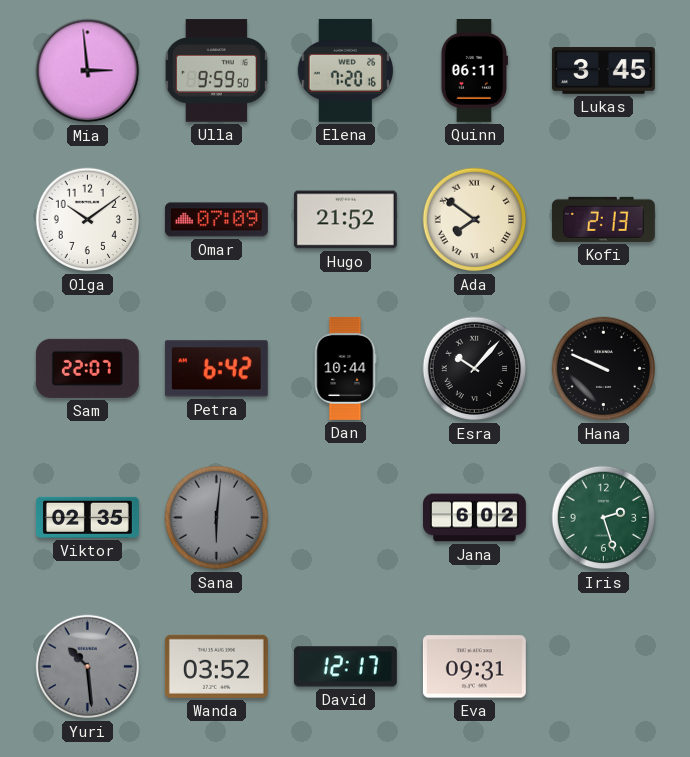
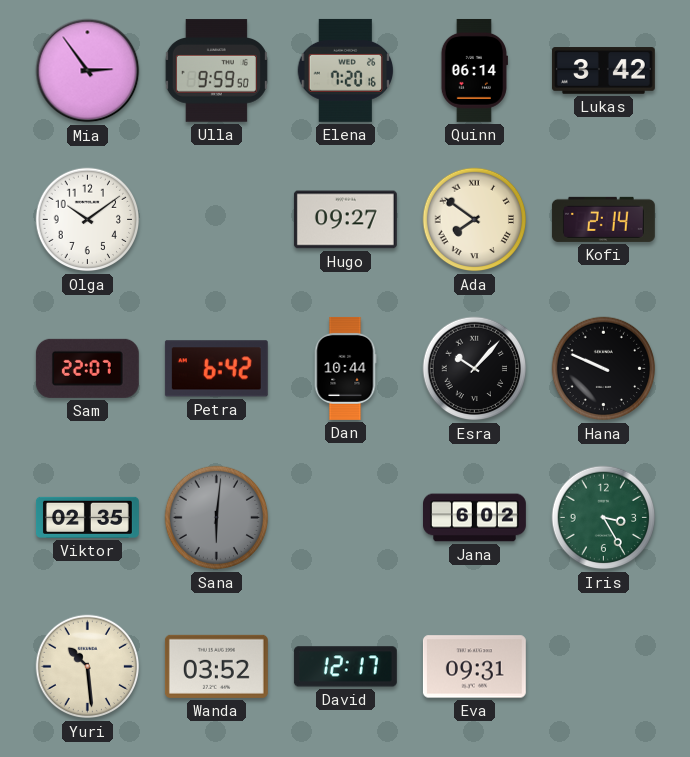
Mia: 2:59 -> 2:54 (88, 71)
Quinn: 06:11 -> 06:14 (474, 70)
Lukas: 3:45 -> 3:42 (603, 71)
Omar: 07:09 -> none (216, 220)
Hugo: 21:52 -> 09:27 (345, 220)
Kofi: 2:13 -> 2:14 (603, 219)
Iris: 2:27 -> 3:25 (604, 518)
Yuri dial: grey -> cream (88, 667)
